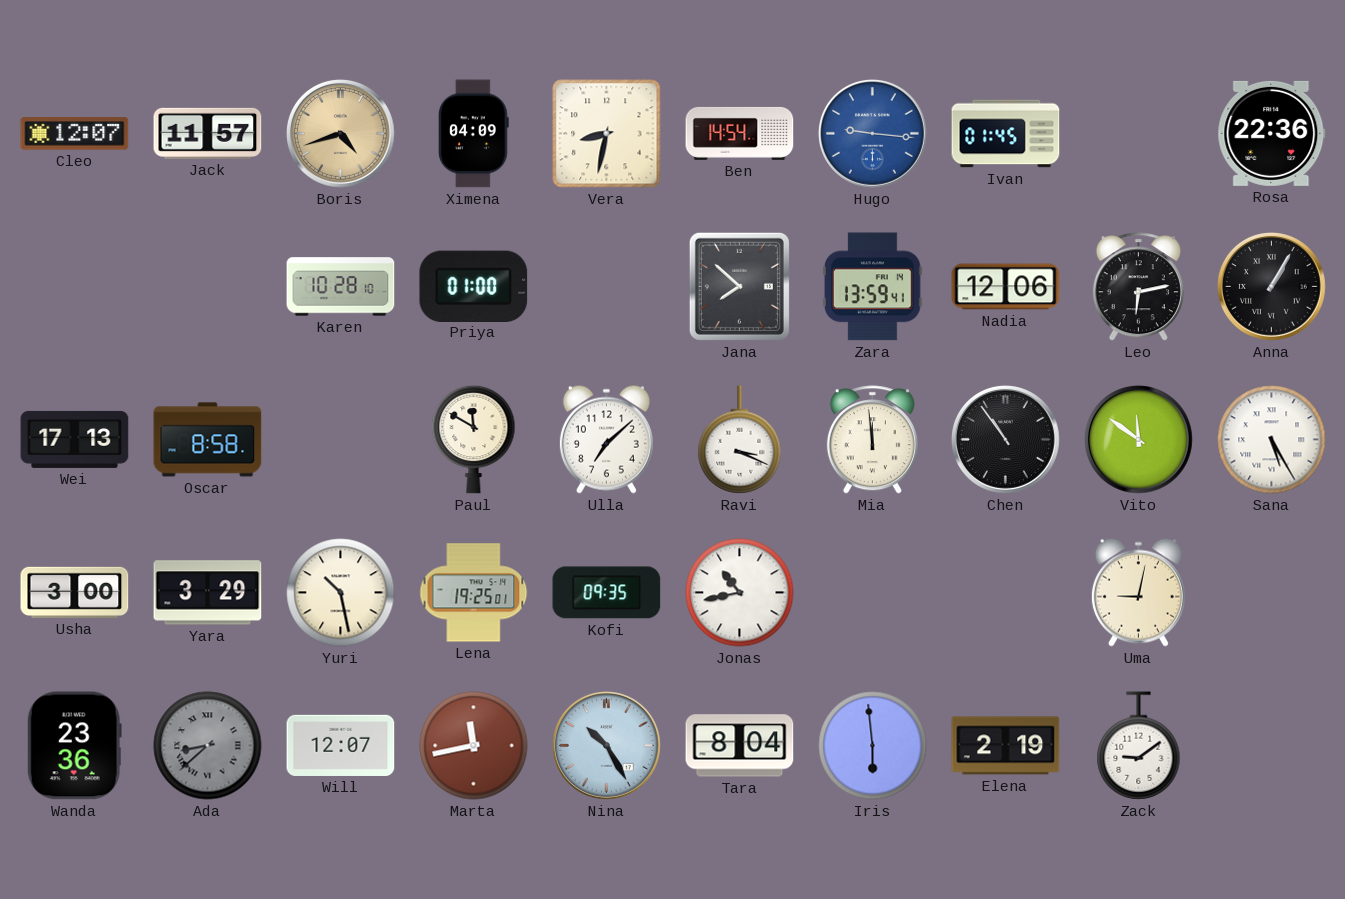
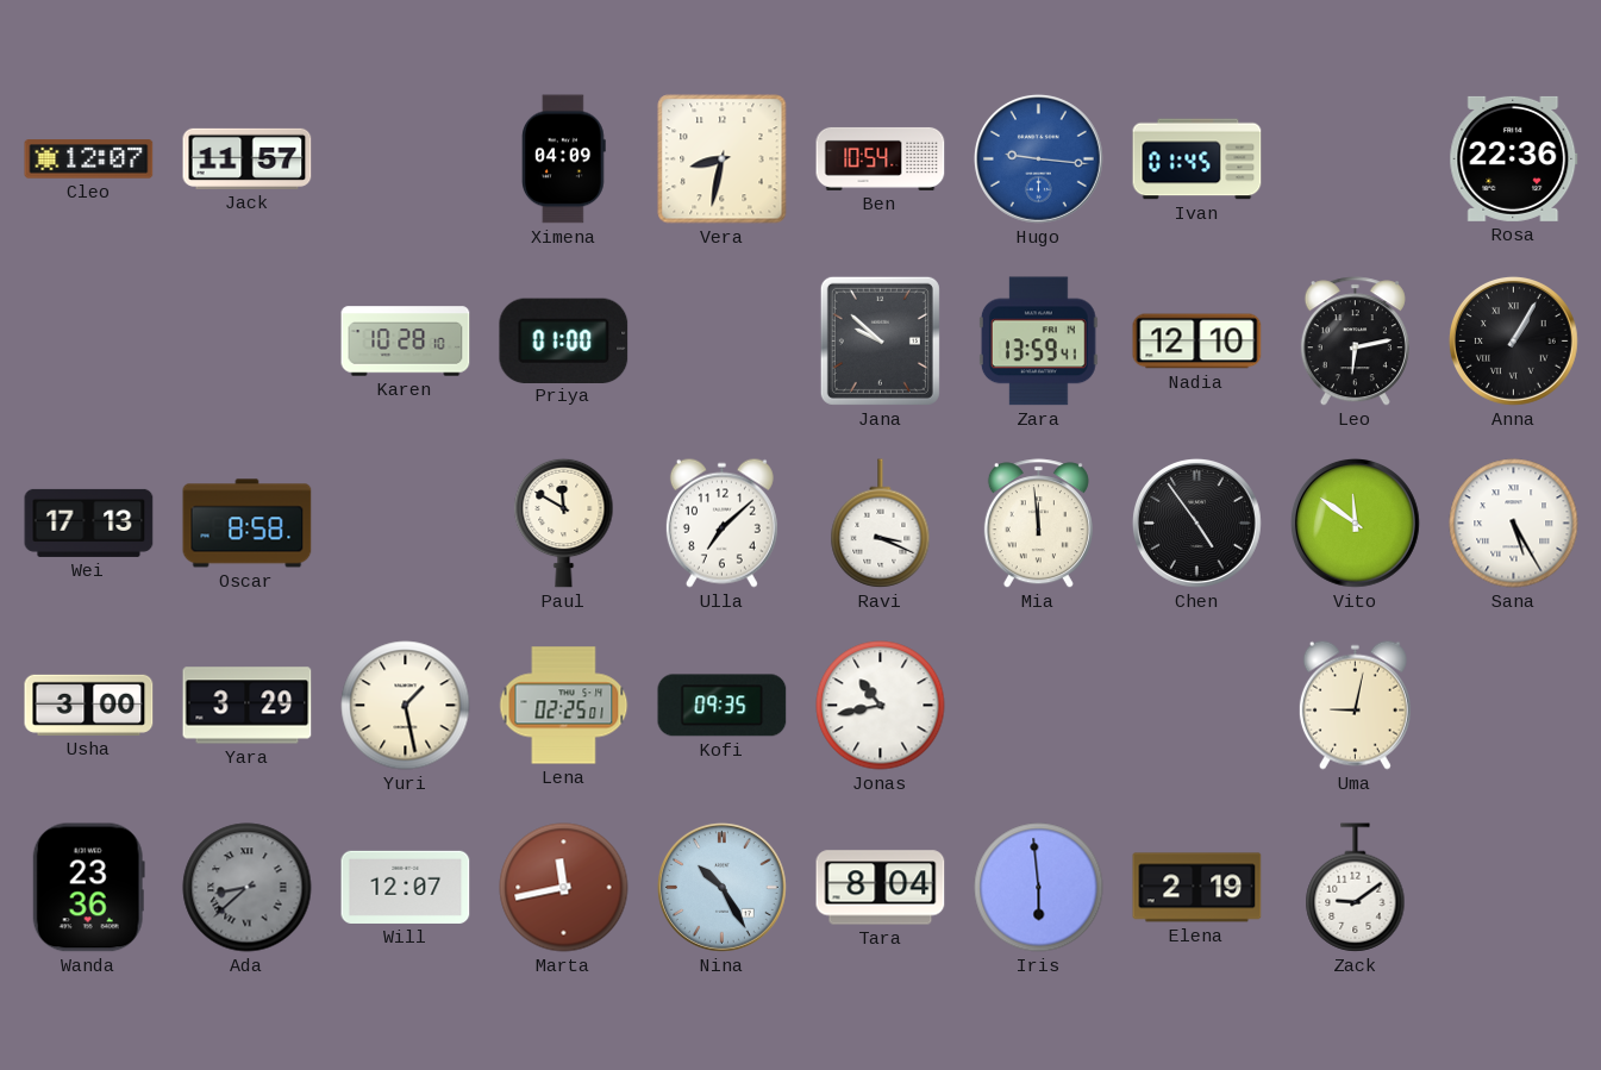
Boris: 4:42 -> none (341, 134)
Ben: 14:54 -> 10:54 (881, 158)
Jana: 7:52 -> 9:52 (880, 340)
Nadia: 12:06 -> 12:10 (1197, 342)
Chen: 10:54 -> 4:54 (1197, 524)
Yuri: 10:28 -> 1:28 (406, 706)
Lena: 19:25 -> 02:25 (564, 706)
